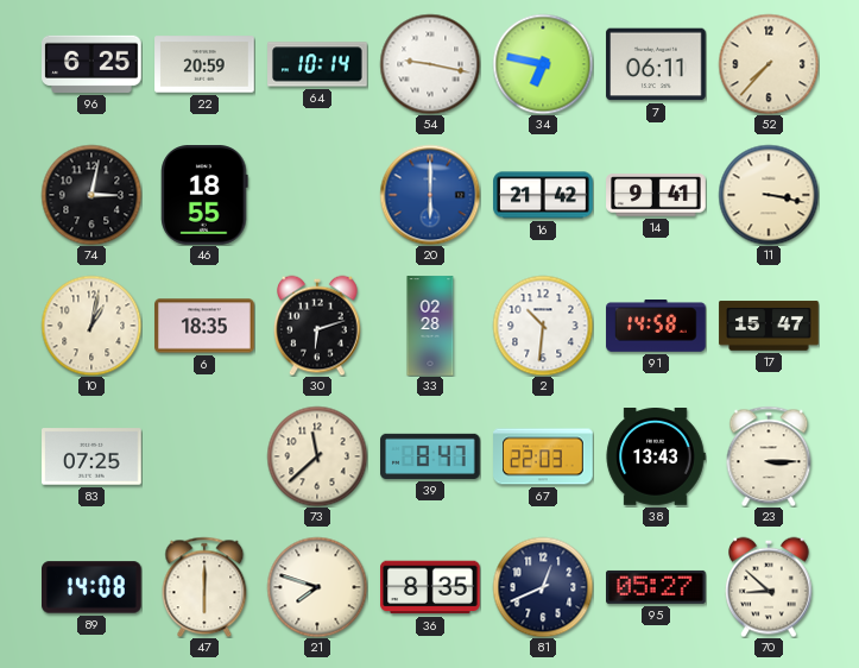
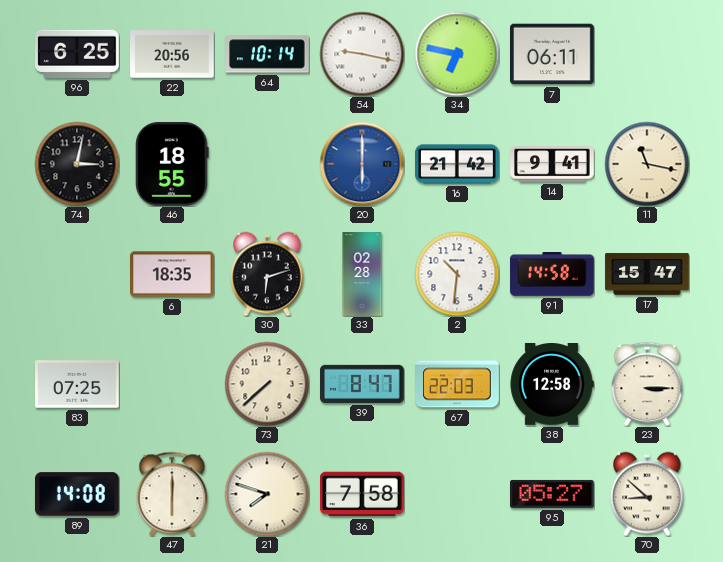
22: 20:59 -> 20:56 (172, 54)
52: 7:37 -> none (769, 64)
11: 3:17 -> 11:17 (647, 164)
10: 1:02 -> none (91, 326)
73: 11:38 -> 7:38 (267, 384)
38: 13:43 -> 12:58 (552, 385)
36: 8:35 -> 7:58 (362, 494)
81: 12:41 -> none (543, 587)
